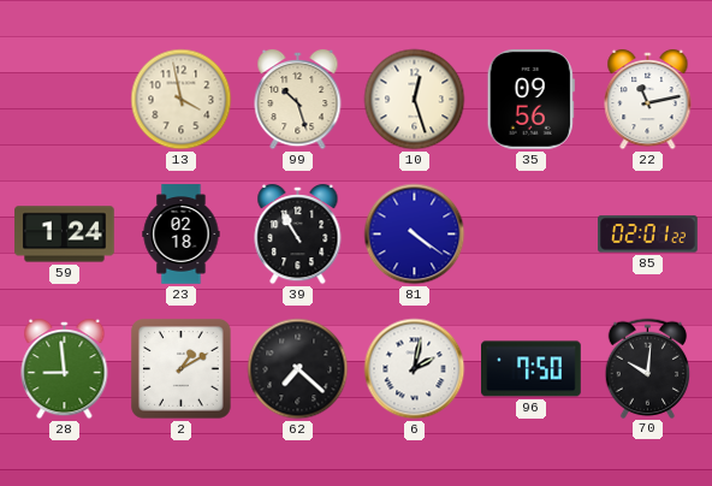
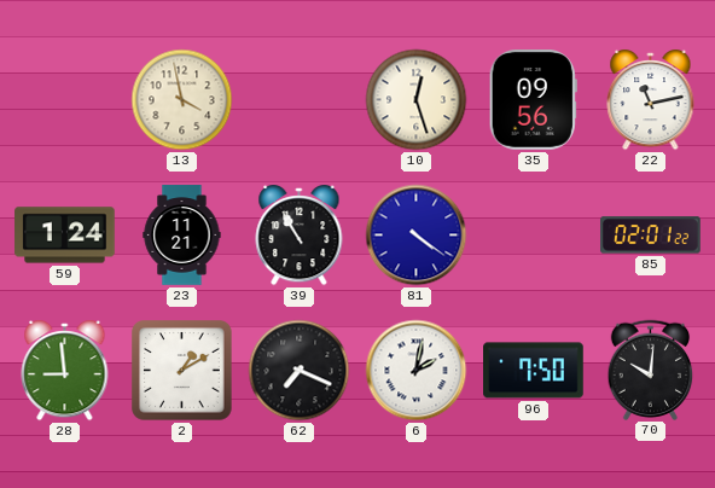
99: 10:27 -> none (298, 100)
23: 02:18 -> 11:21 (182, 236)
62: 7:22 -> 7:19 (300, 371)
